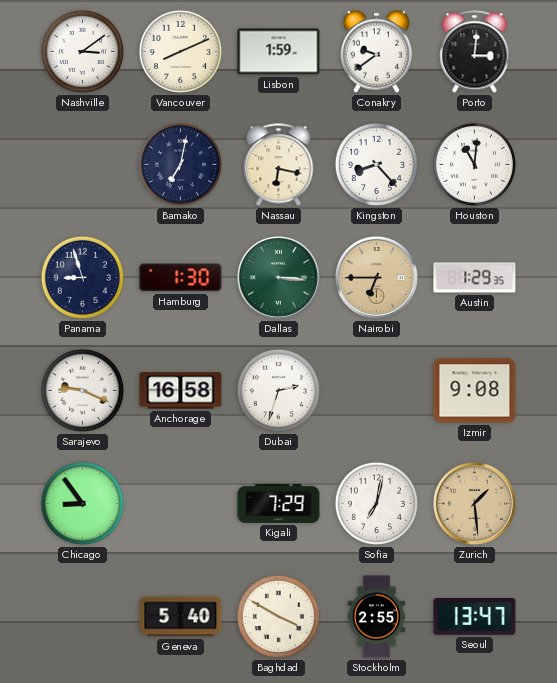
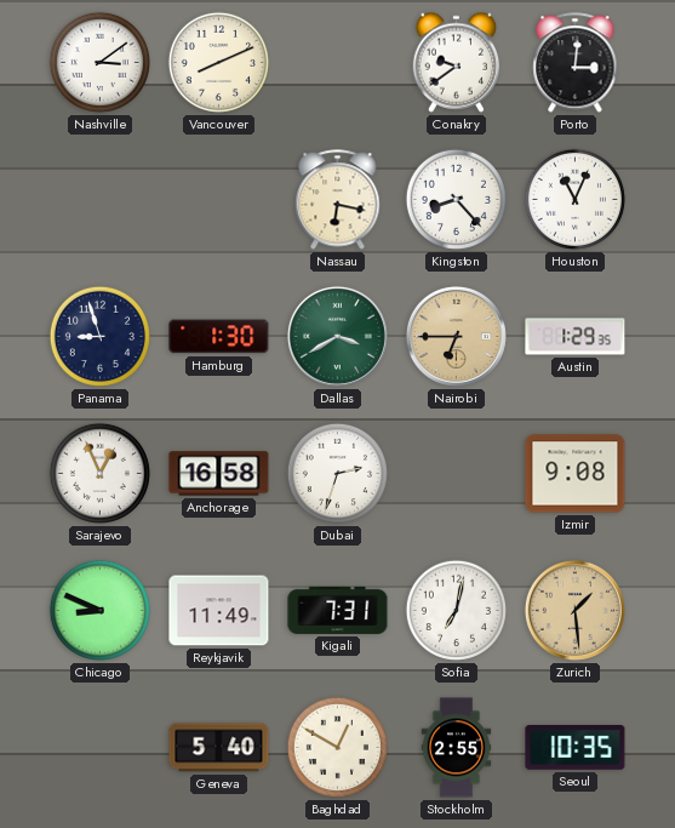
Lisbon: 1:59 -> none (279, 52)
Bamako: 7:02 -> none (180, 164)
Houston: 11:01 -> 11:04 (574, 199)
Dallas: 3:16 -> 3:40 (337, 336)
Sarajevo: 9:19 -> 12:56 (99, 473)
Chicago: 8:54 -> 8:49 (99, 610)
Reykjavik: none -> 11:49 (219, 611)
Kigali: 7:29 -> 7:31 (338, 610)
Baghdad: 3:50 -> 12:50 (337, 747)
Seoul: 13:47 -> 10:35 (576, 748)
